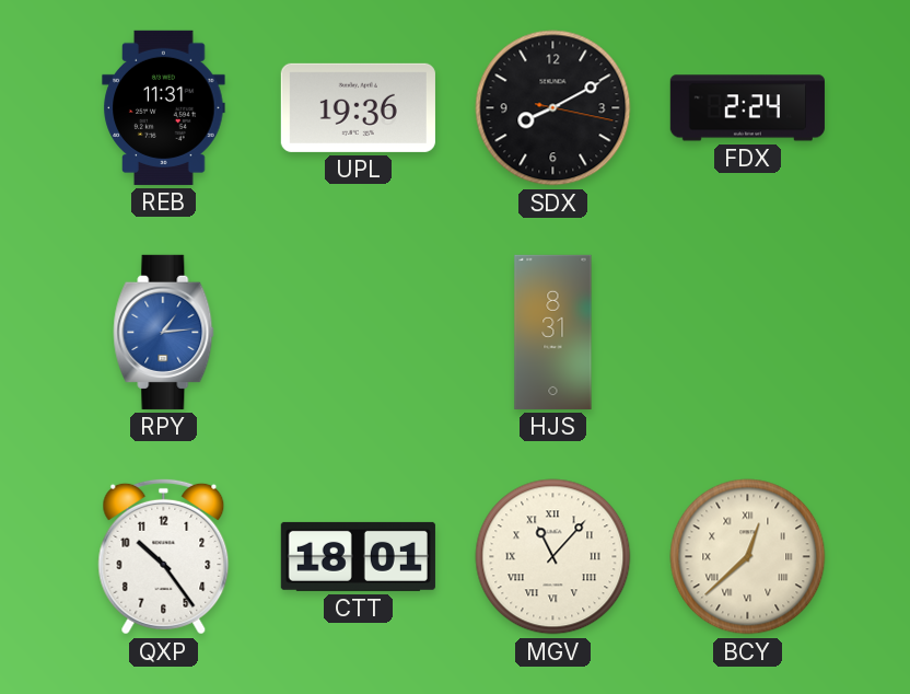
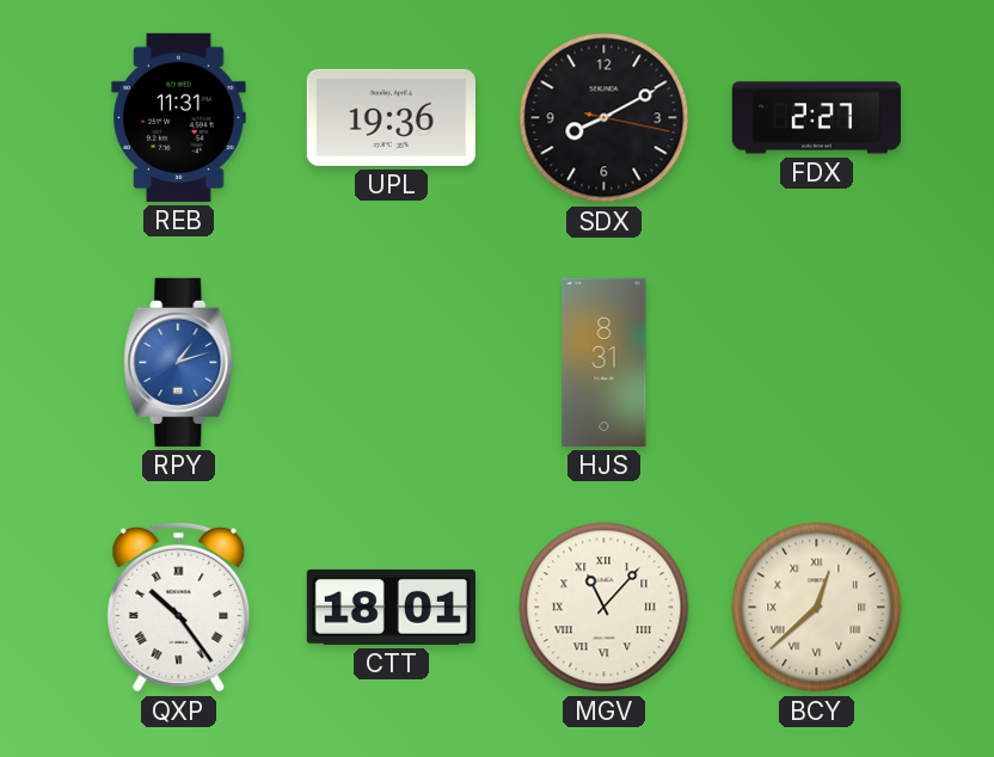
FDX: 2:24 -> 2:27 (816, 118)
RPY: 1:14 -> 1:12 (179, 362)
QXP numerals: Arabic -> Roman (179, 607)
